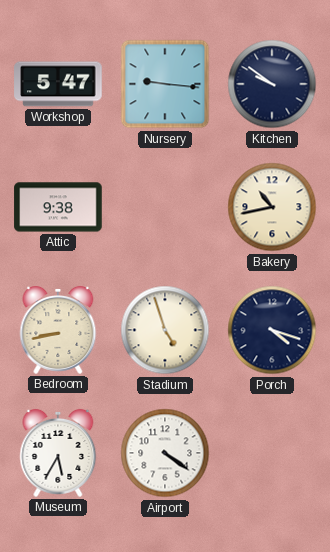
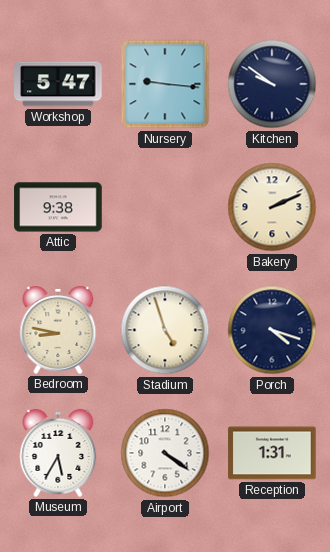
Bakery: 10:43 -> 2:11 (272, 207)
Bedroom: 8:43 -> 8:47 (58, 330)
Reception: none -> 1:31 (272, 453)
